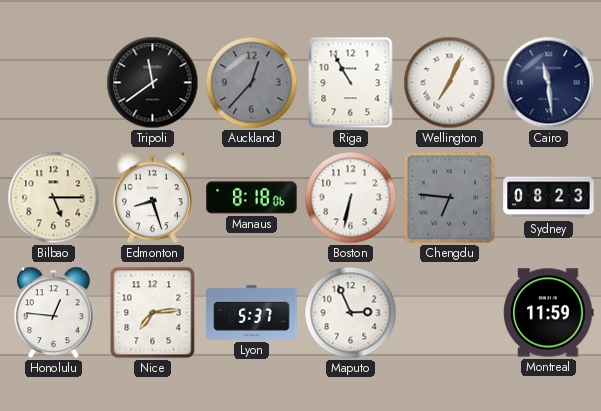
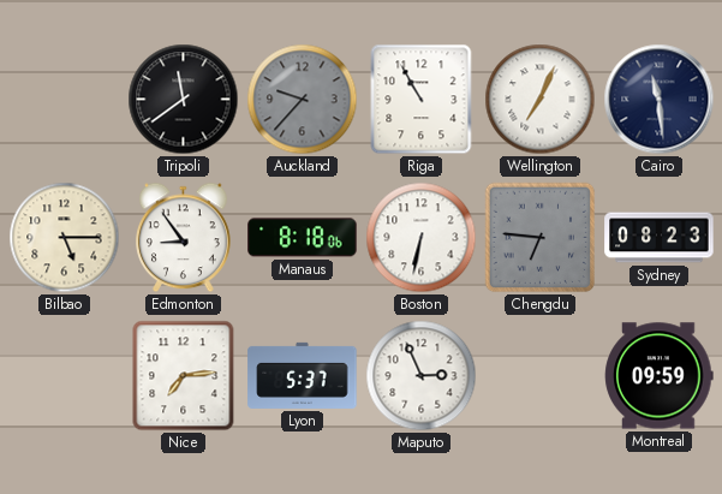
Auckland: 12:37 -> 9:37 (303, 100)
Edmonton: 8:27 -> 8:54 (184, 238)
Honolulu: 12:46 -> none (54, 313)
Montreal: 11:59 -> 09:59 (660, 376)
